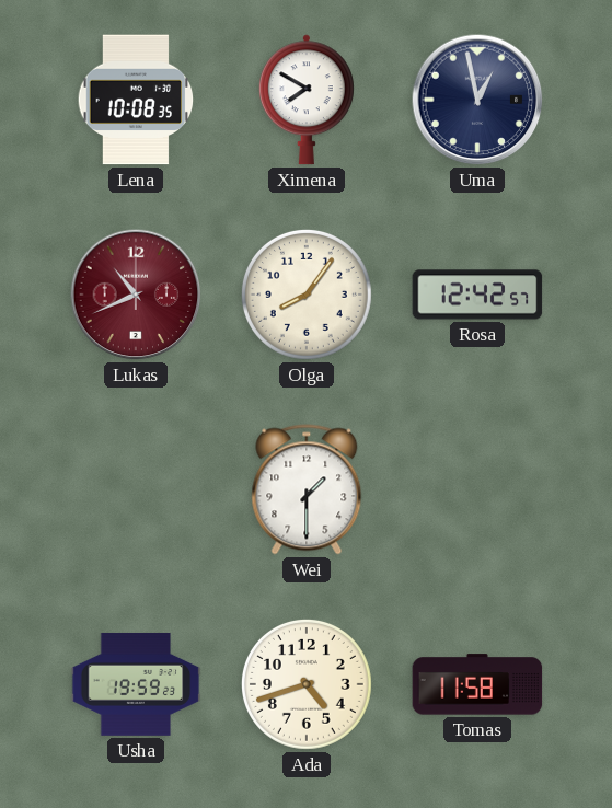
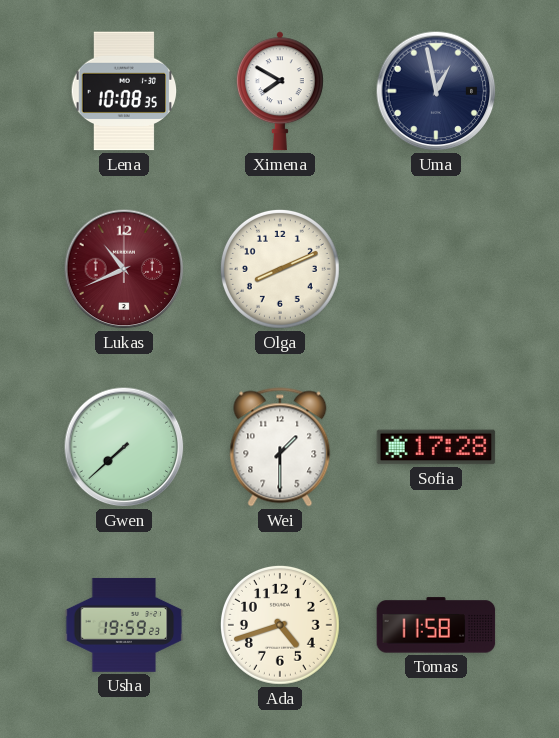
Olga: 8:06 -> 8:11 (280, 269)
Rosa: 12:42 -> none (477, 295)
Gwen: none -> 7:38 (124, 447)
Sofia: none -> 17:28 (436, 447)
